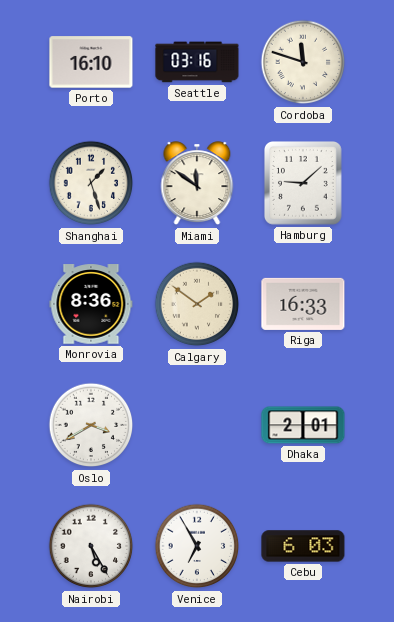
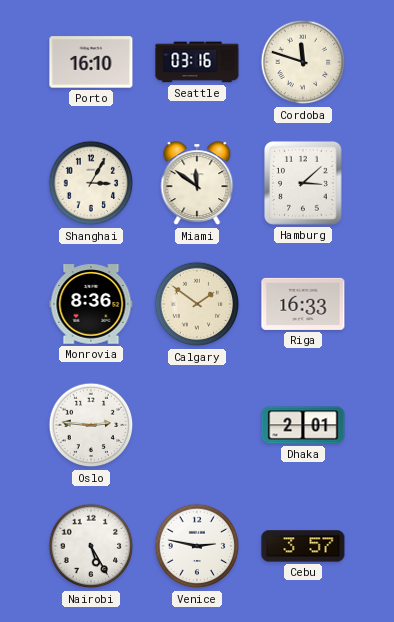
Shanghai: 1:27 -> 3:05 (91, 183)
Hamburg: 9:08 -> 3:08 (304, 184)
Oslo: 3:40 -> 2:46 (91, 425)
Venice: 6:55 -> 2:47 (197, 546)
Cebu: 6:03 -> 3:57 (303, 546)
